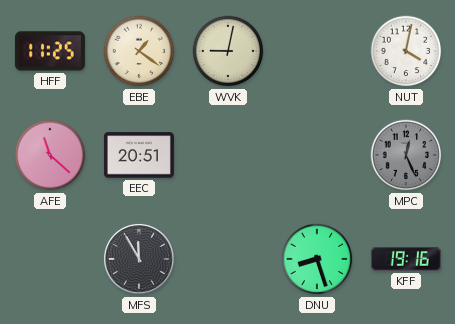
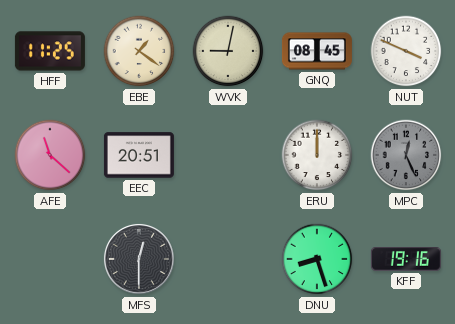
GNQ: none -> 08:45 (317, 51)
NUT: 4:02 -> 3:49 (406, 51)
ERU: none -> 12:00 (317, 155)
MFS: 11:55 -> 12:30 (139, 259)
